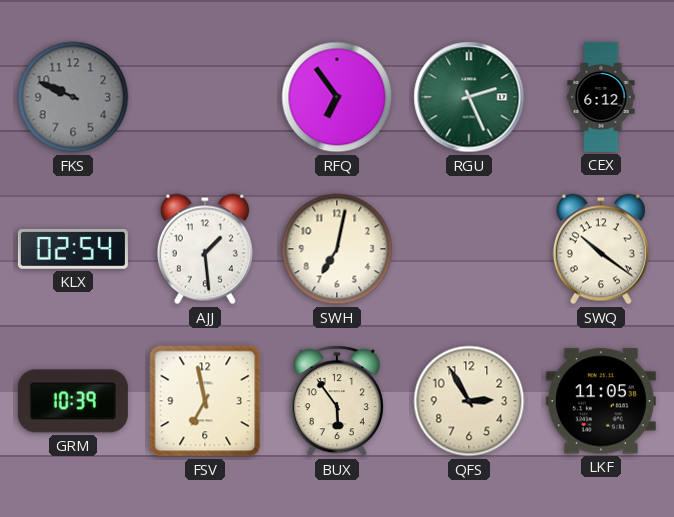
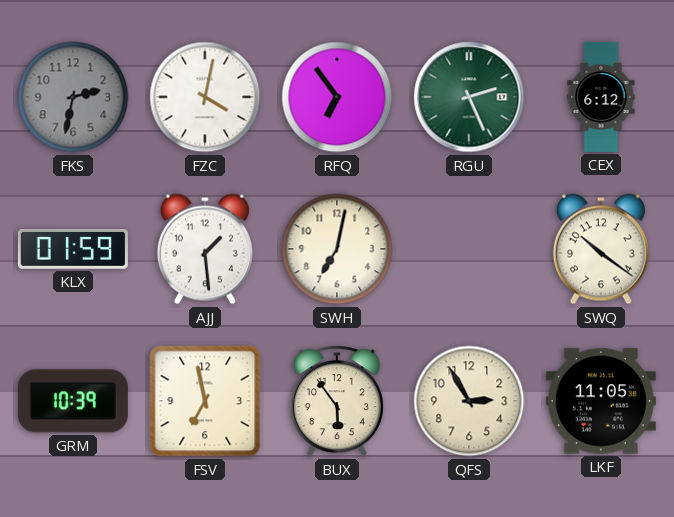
FKS: 9:49 -> 2:32 (73, 97)
FZC: none -> 4:02 (205, 97)
KLX: 02:54 -> 01:59 (73, 250)
